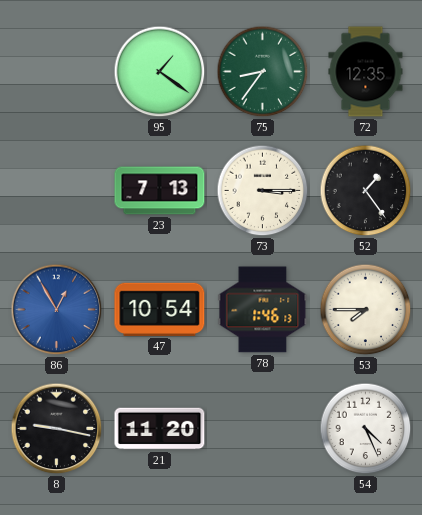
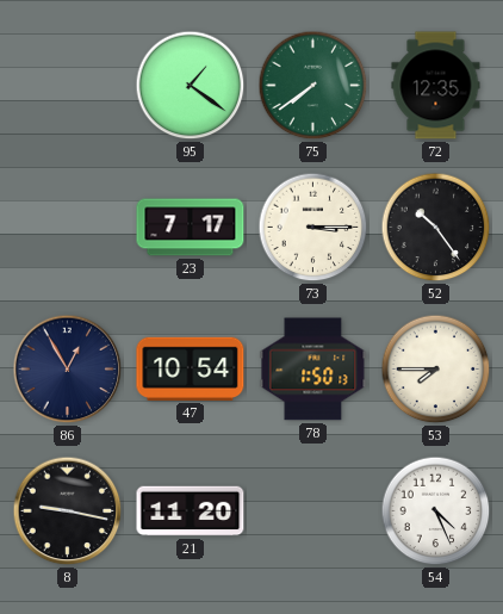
75: 8:36 -> 7:39 (313, 86)
23: 7:13 -> 7:17 (191, 228)
52: 1:24 -> 10:24 (436, 228)
86 dial: blue -> navy (68, 370)
78: 1:46 -> 1:50 (313, 370)
